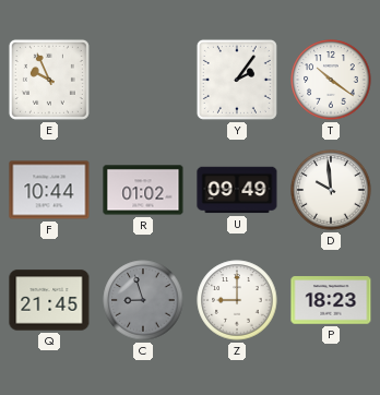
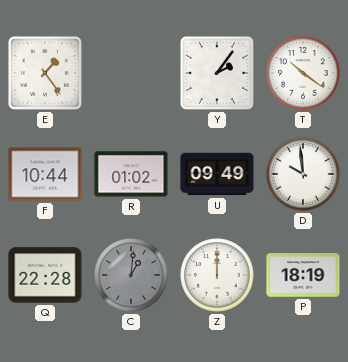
E: 9:56 -> 1:24 (45, 73)
Q: 21:45 -> 22:28 (45, 275)
C: 8:57 -> 1:01 (131, 275)
Z: 9:00 -> 12:00 (217, 275)
P: 18:23 -> 18:19 (303, 275)
